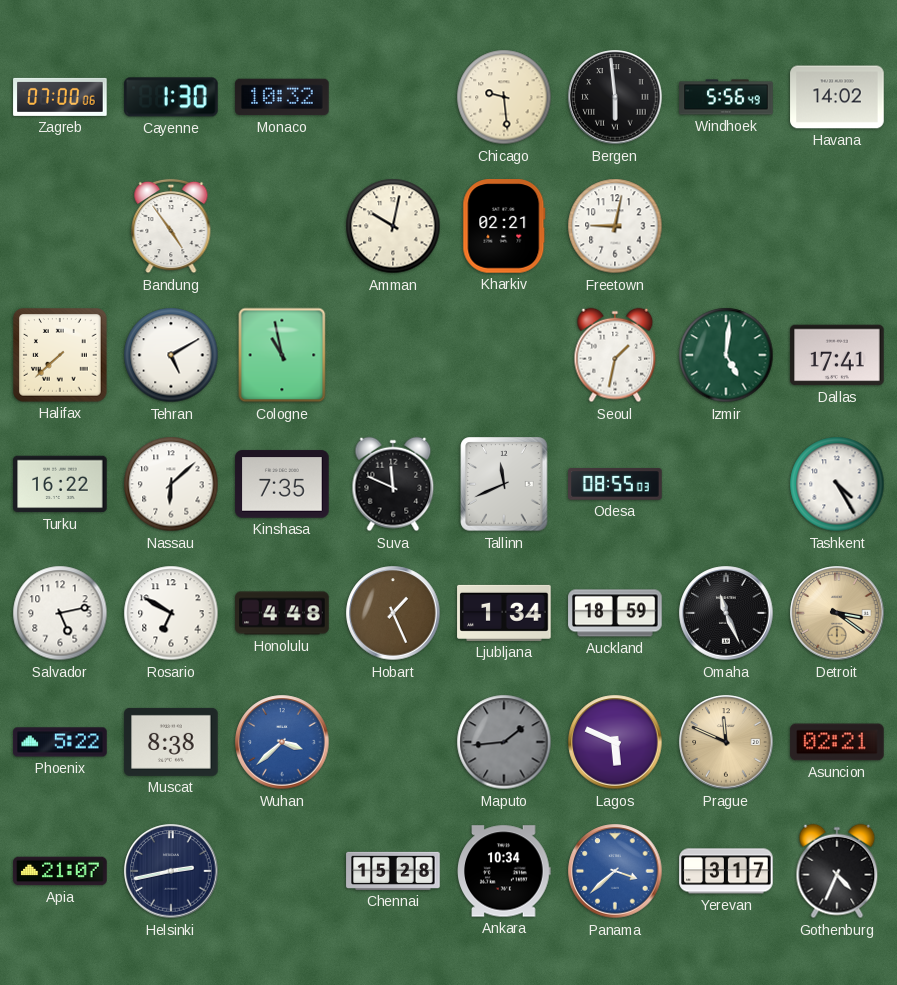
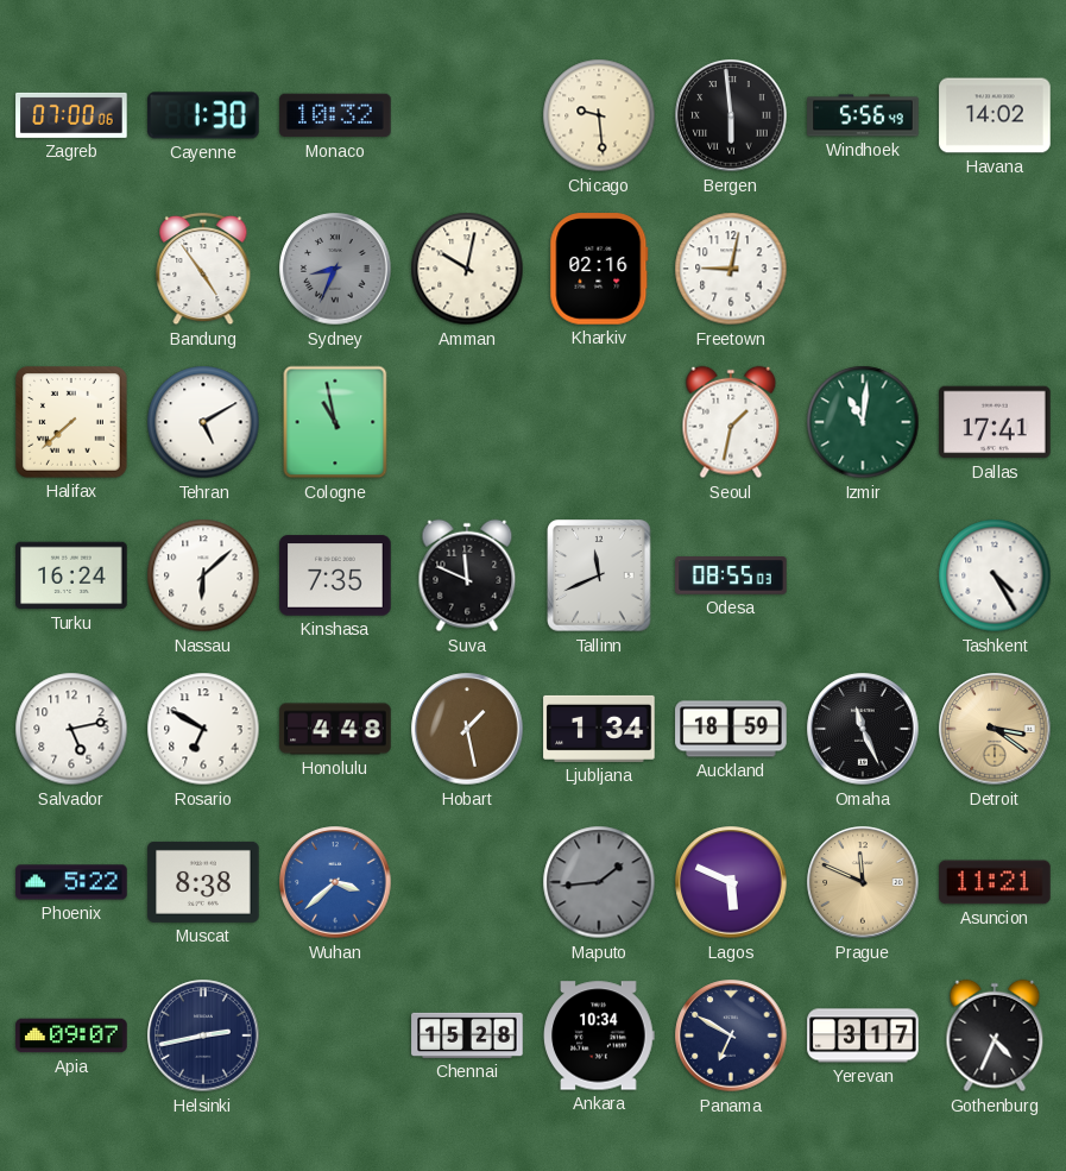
Sydney: none -> 8:34 (335, 269)
Kharkiv: 02:21 -> 02:16 (599, 269)
Izmir: 5:01 -> 11:01 (863, 422)
Turku: 16:22 -> 16:24 (71, 575)
Hobart: 1:26 -> 1:28 (467, 729)
Asuncion: 02:21 -> 11:21 (995, 882)
Apia: 21:07 -> 09:07 (71, 1035)
Panama: 3:38 -> 6:50 (731, 1035)
Panama dial: blue -> navy (731, 1035)
